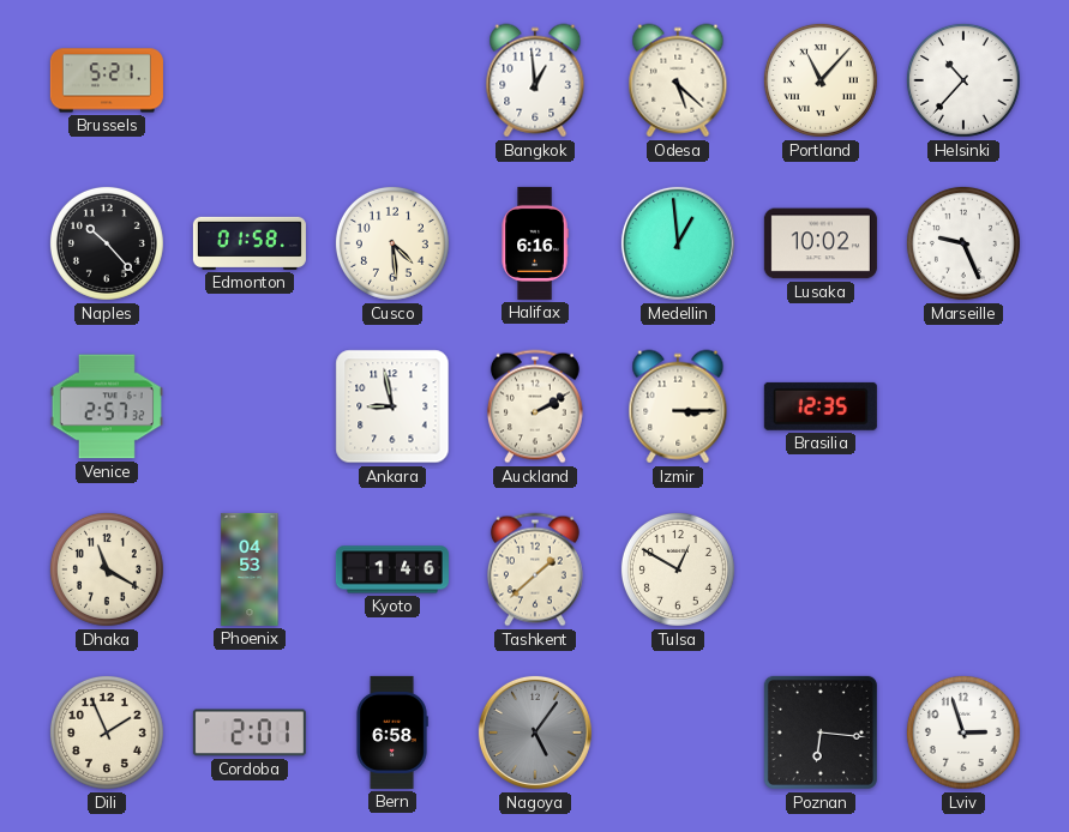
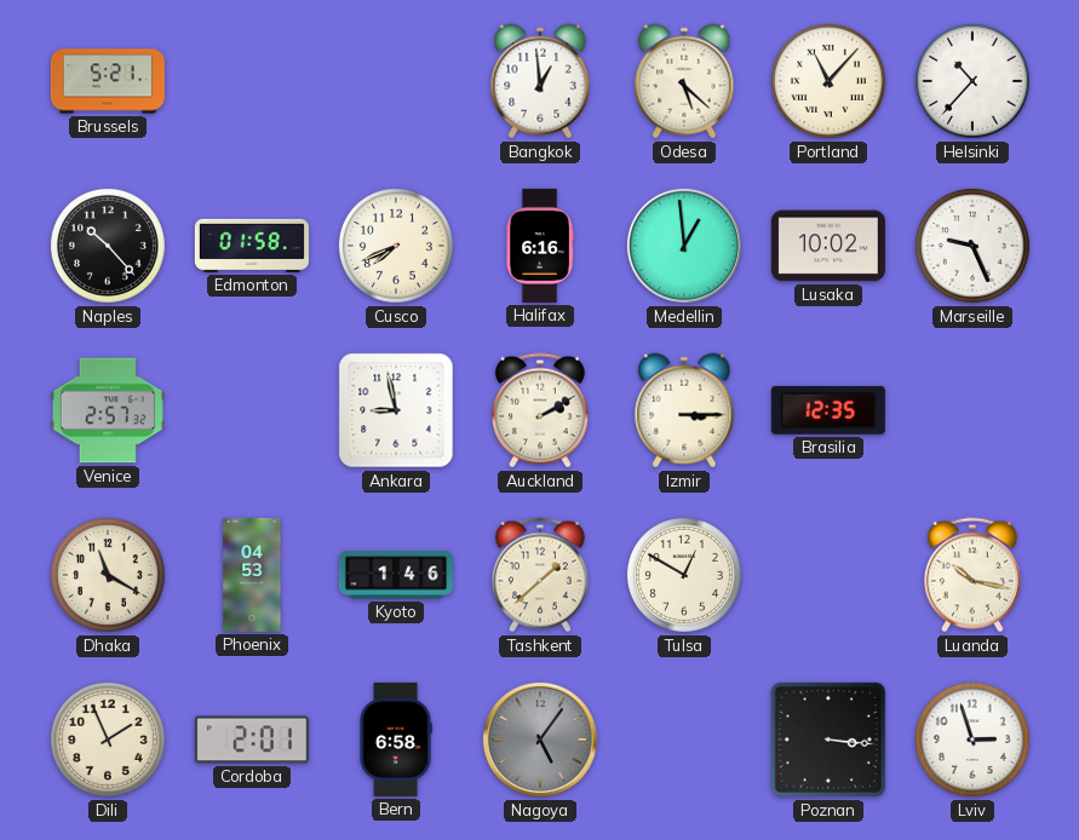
Cusco: 4:29 -> 7:41 (396, 246)
Luanda: none -> 10:17 (972, 575)
Poznan: 6:16 -> 3:16 (828, 740)
